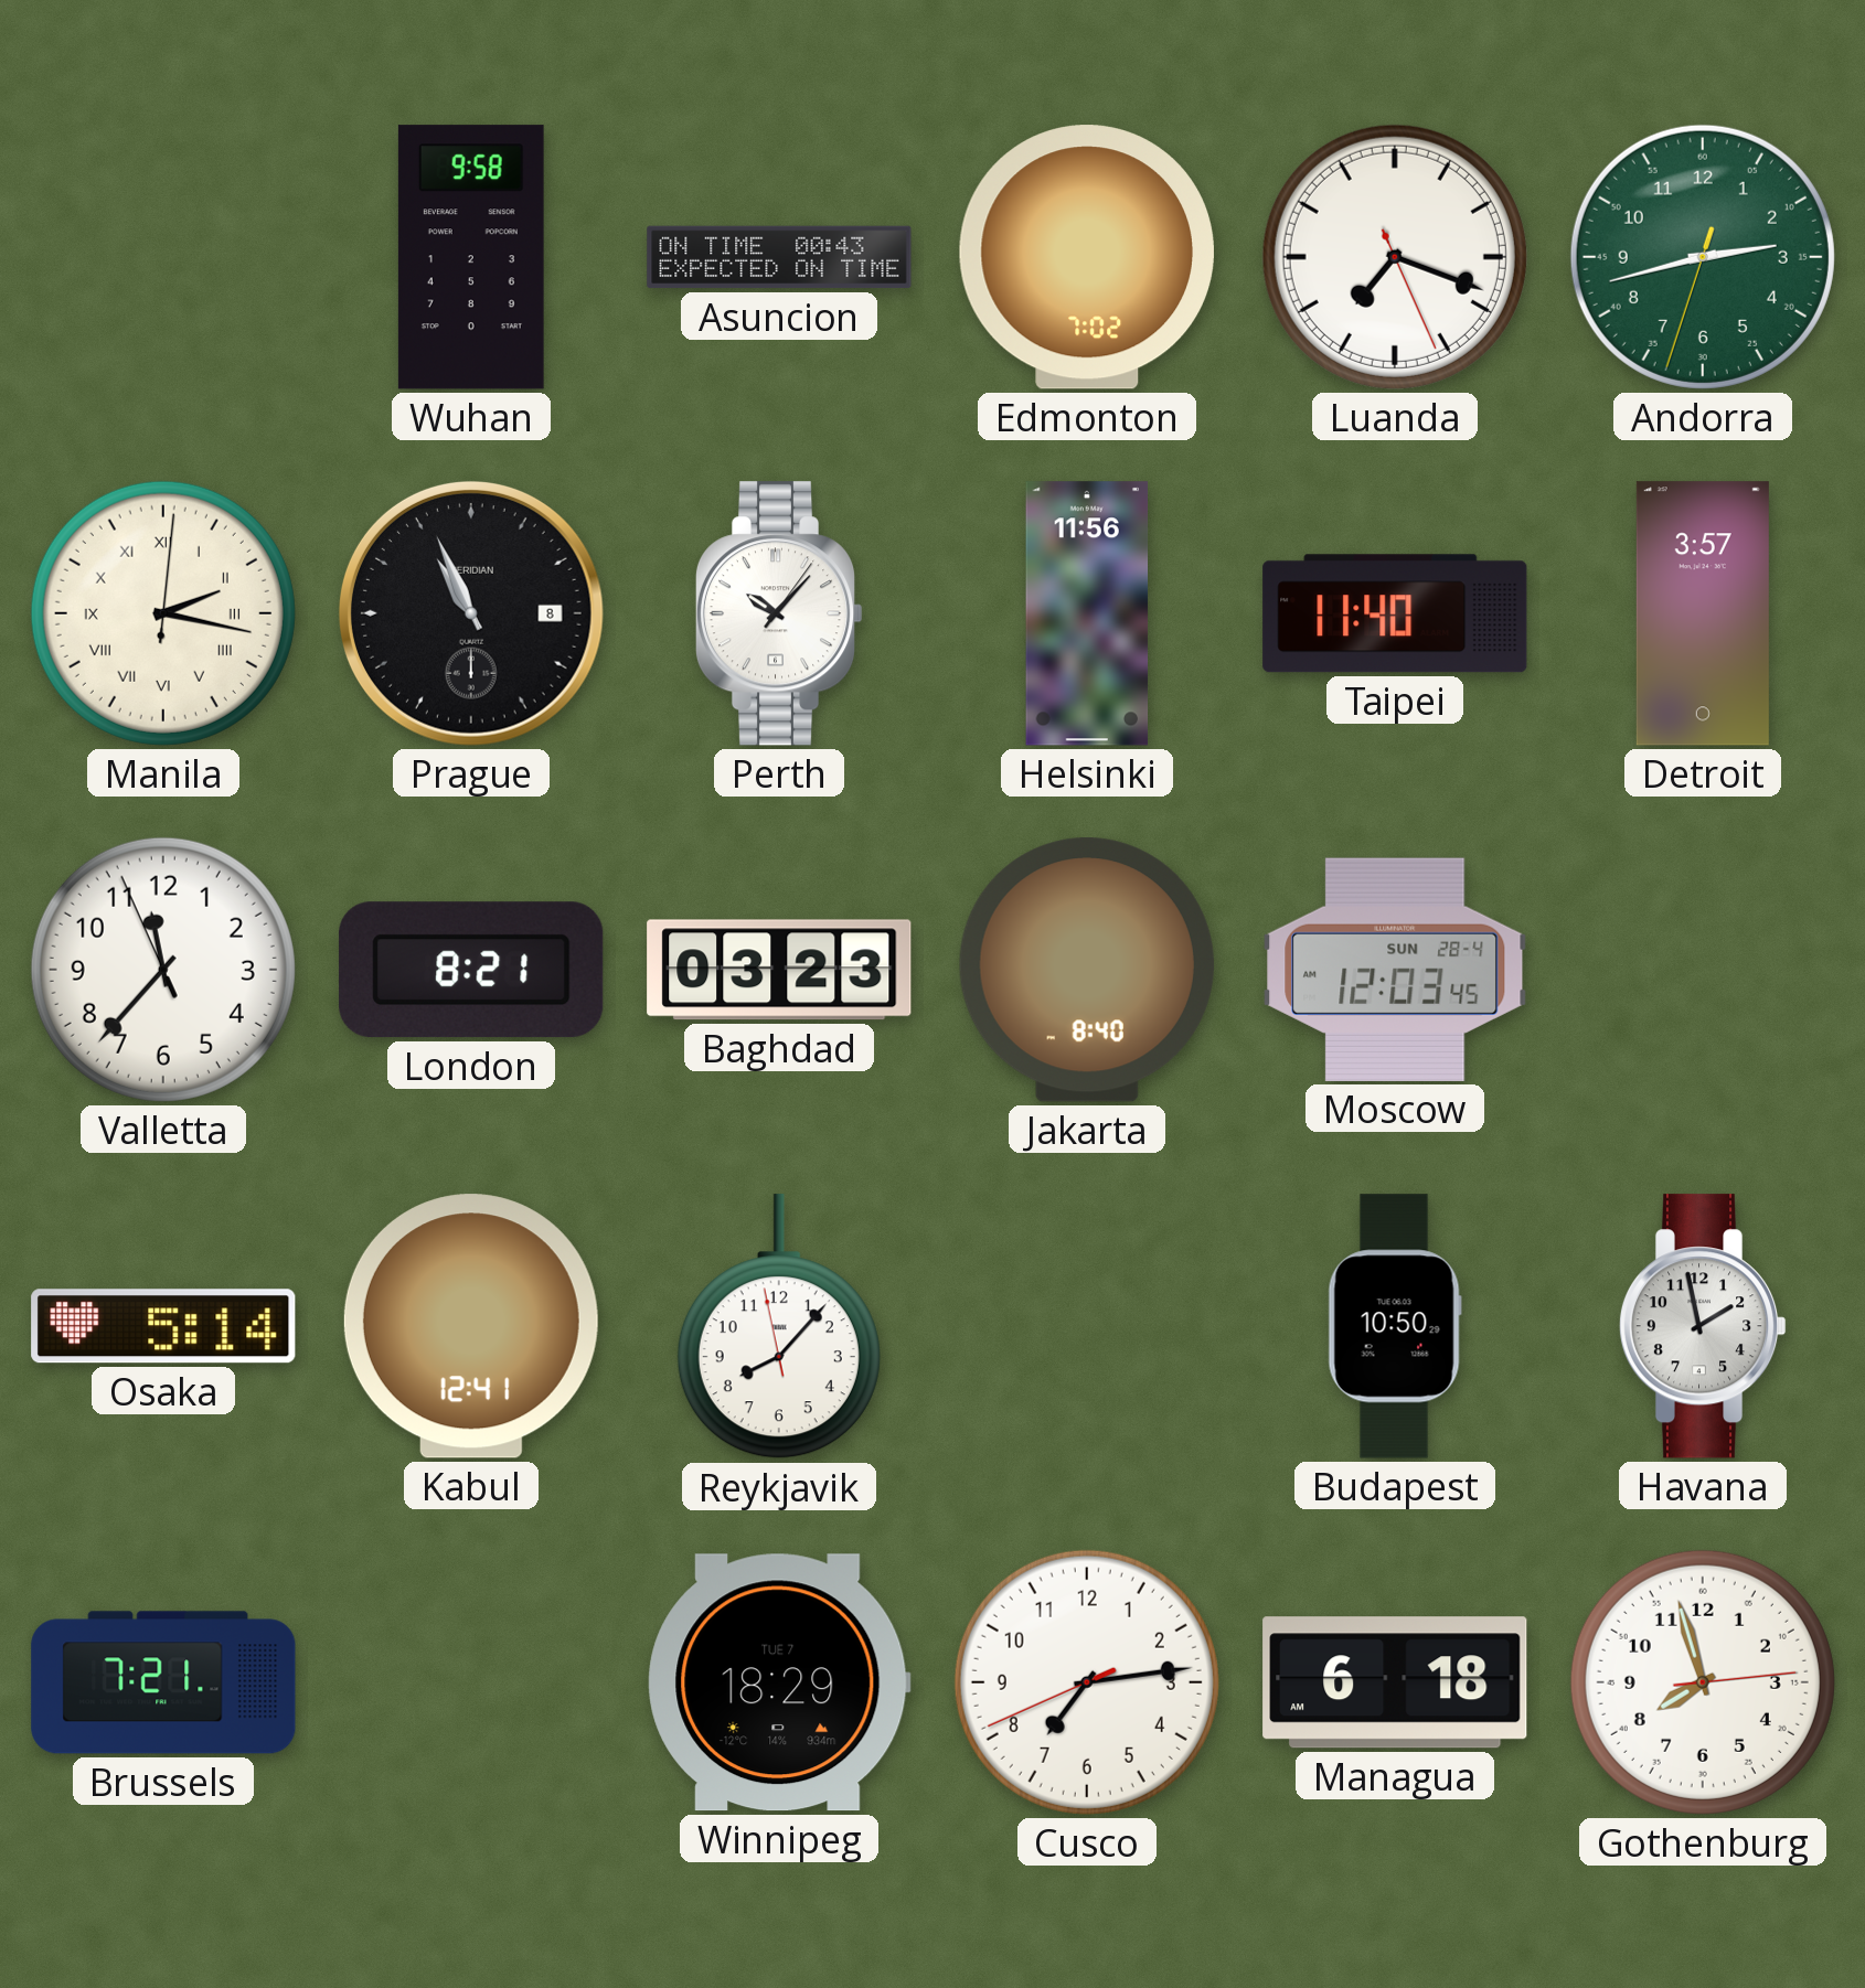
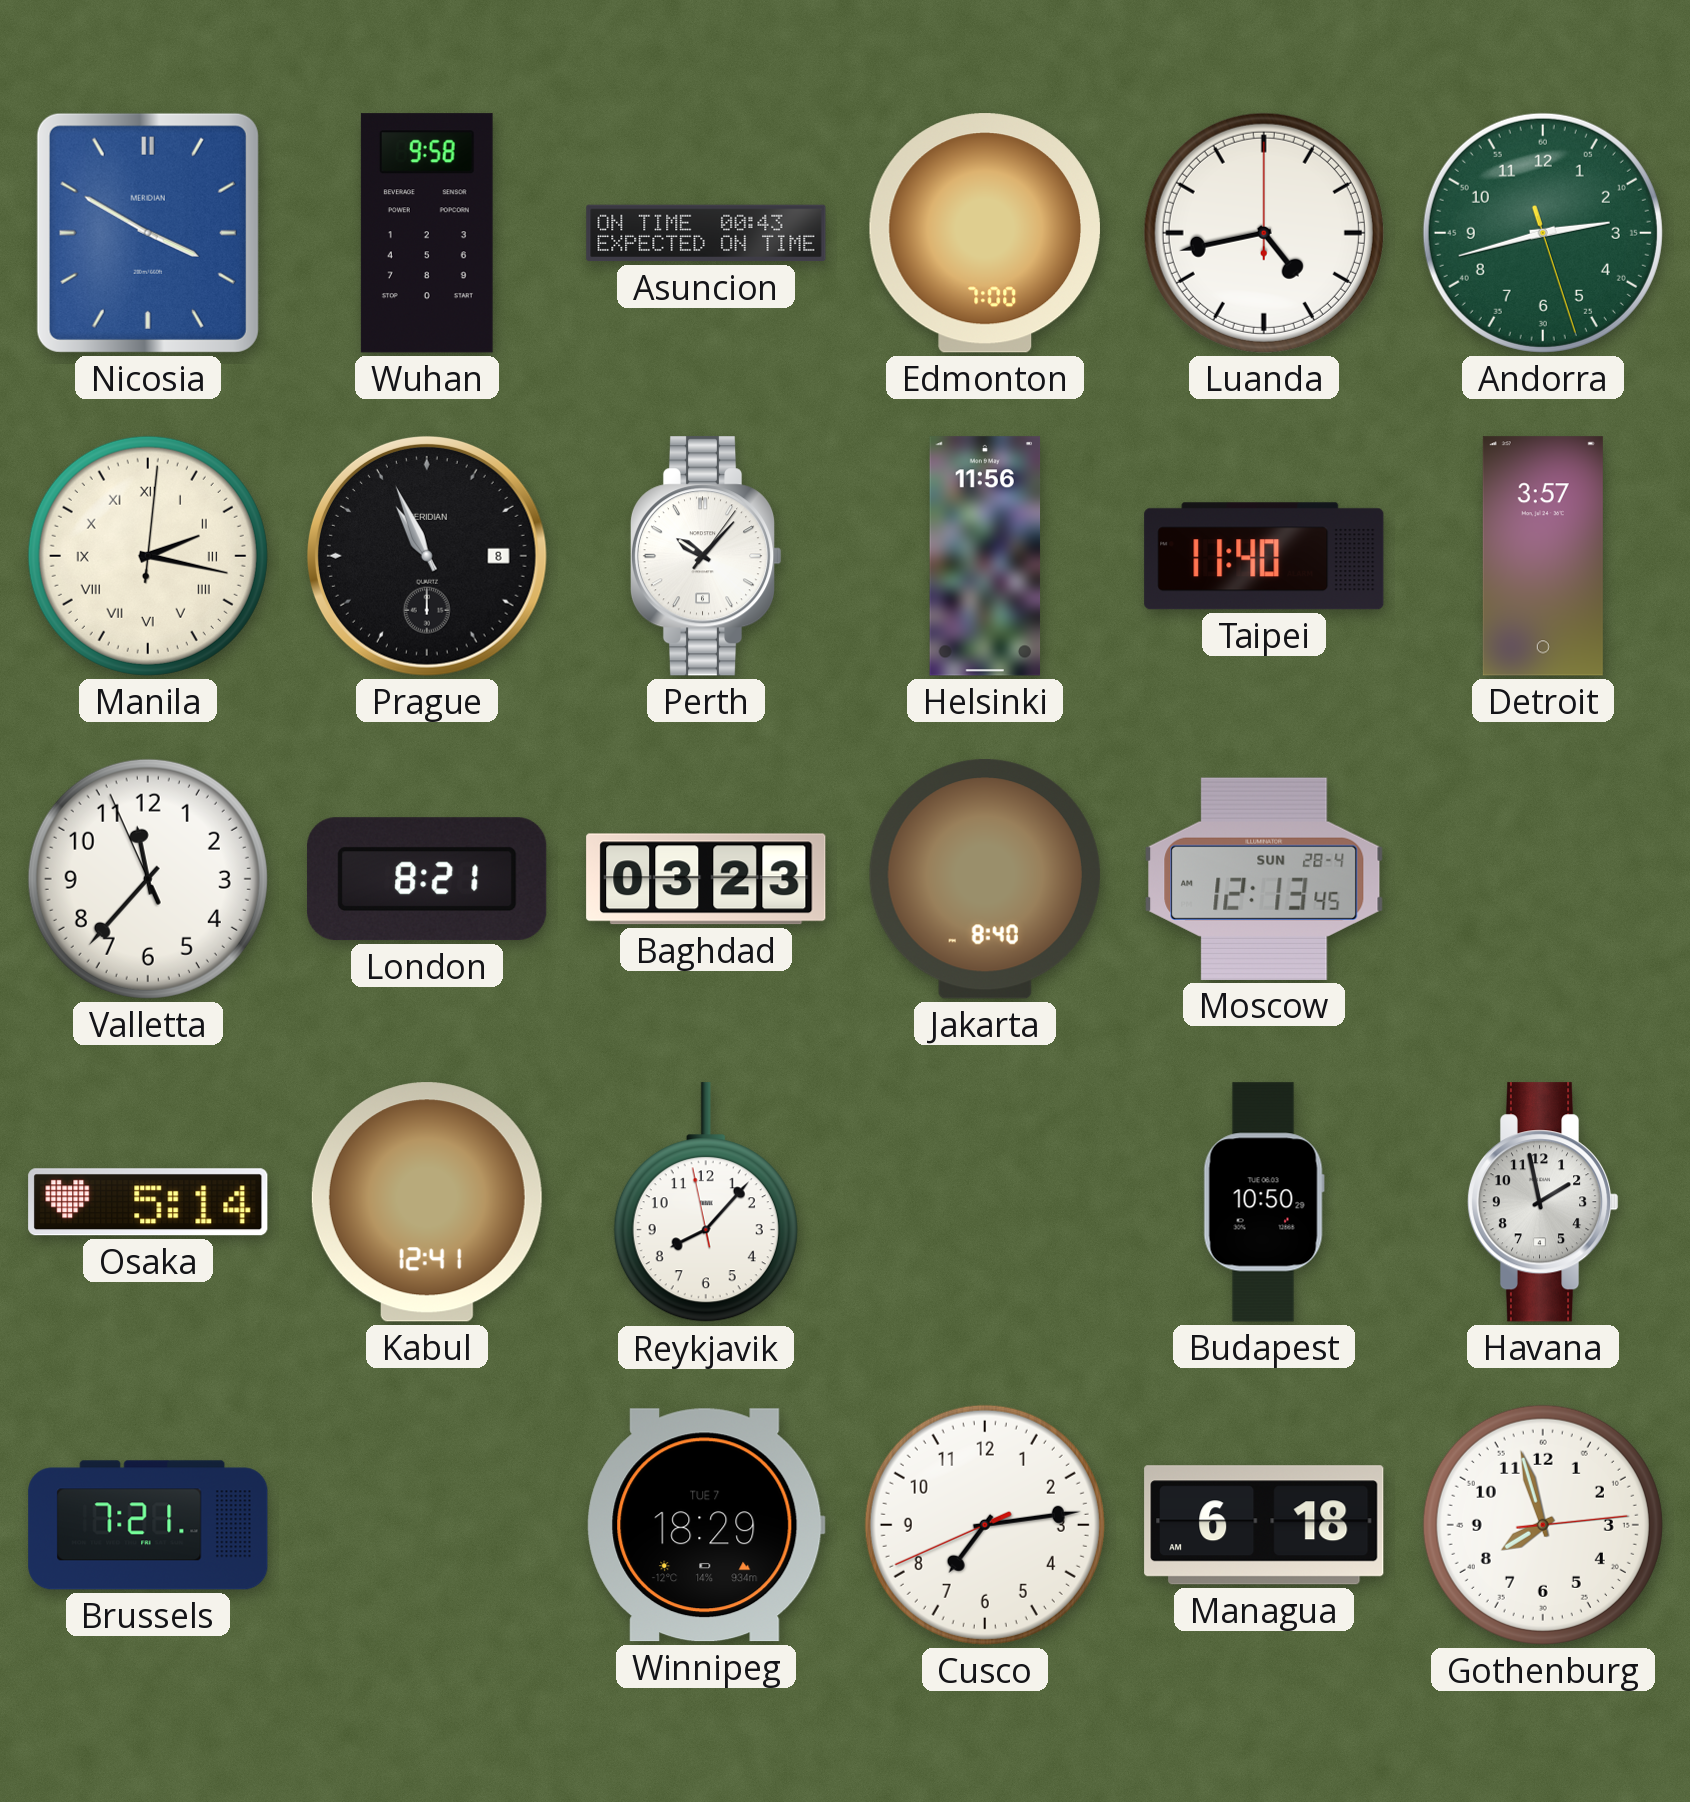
Nicosia: none -> 3:50 (148, 233)
Edmonton: 7:02 -> 7:00 (985, 233)
Luanda: 7:18 -> 4:43 (1264, 233)
Andorra: 2:42:33 -> 2:42:27 (1543, 233)
Moscow: 12:03 -> 12:13 (1264, 879)
